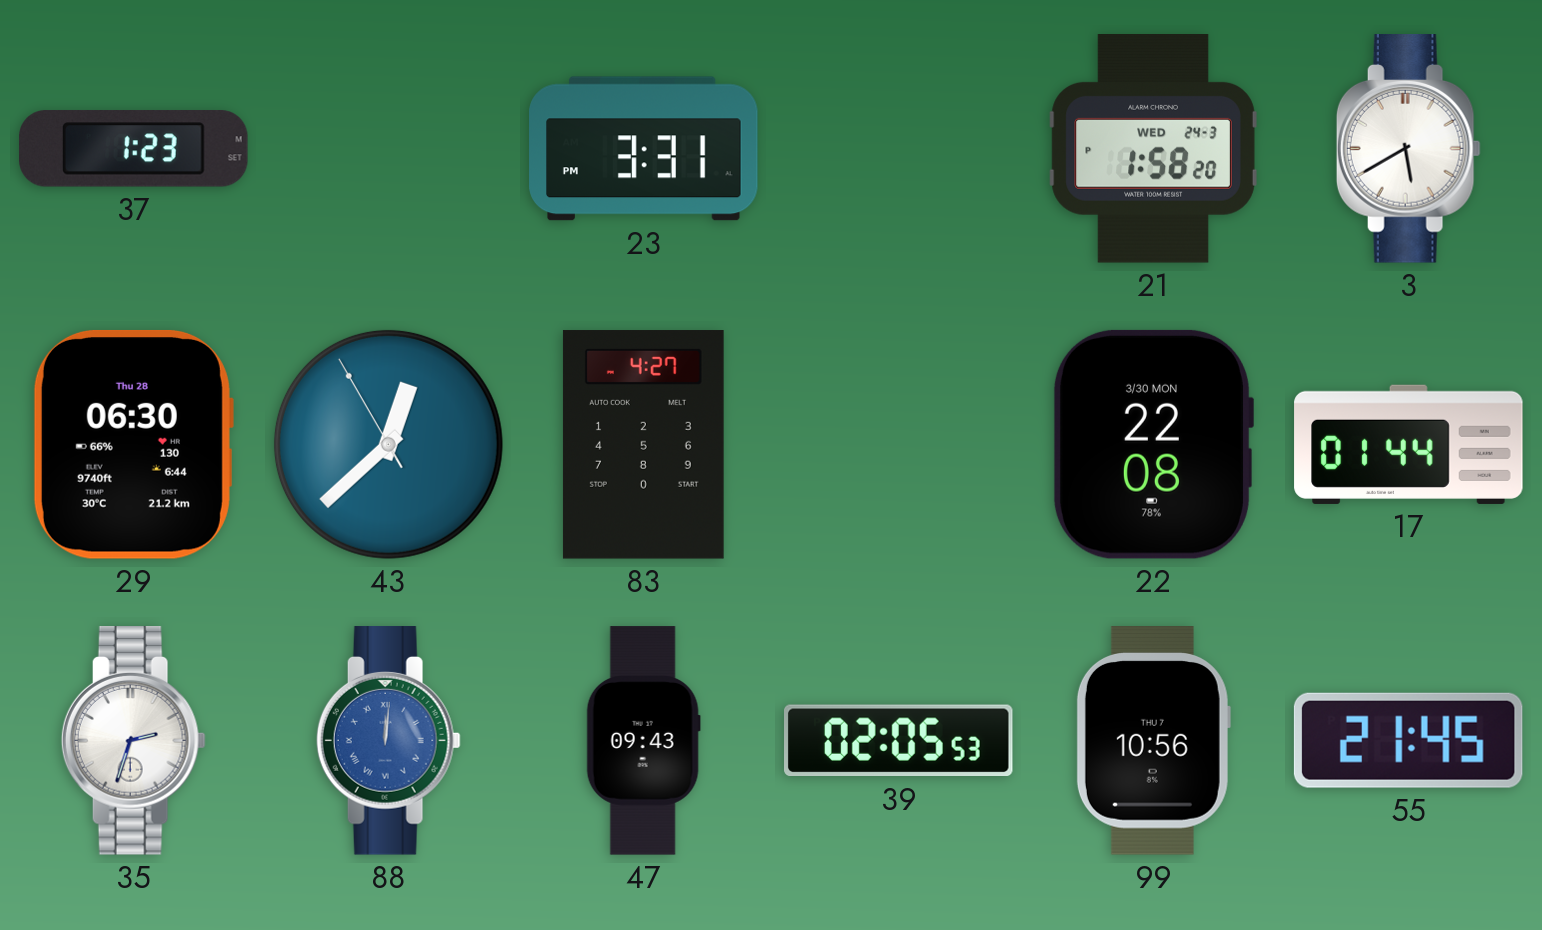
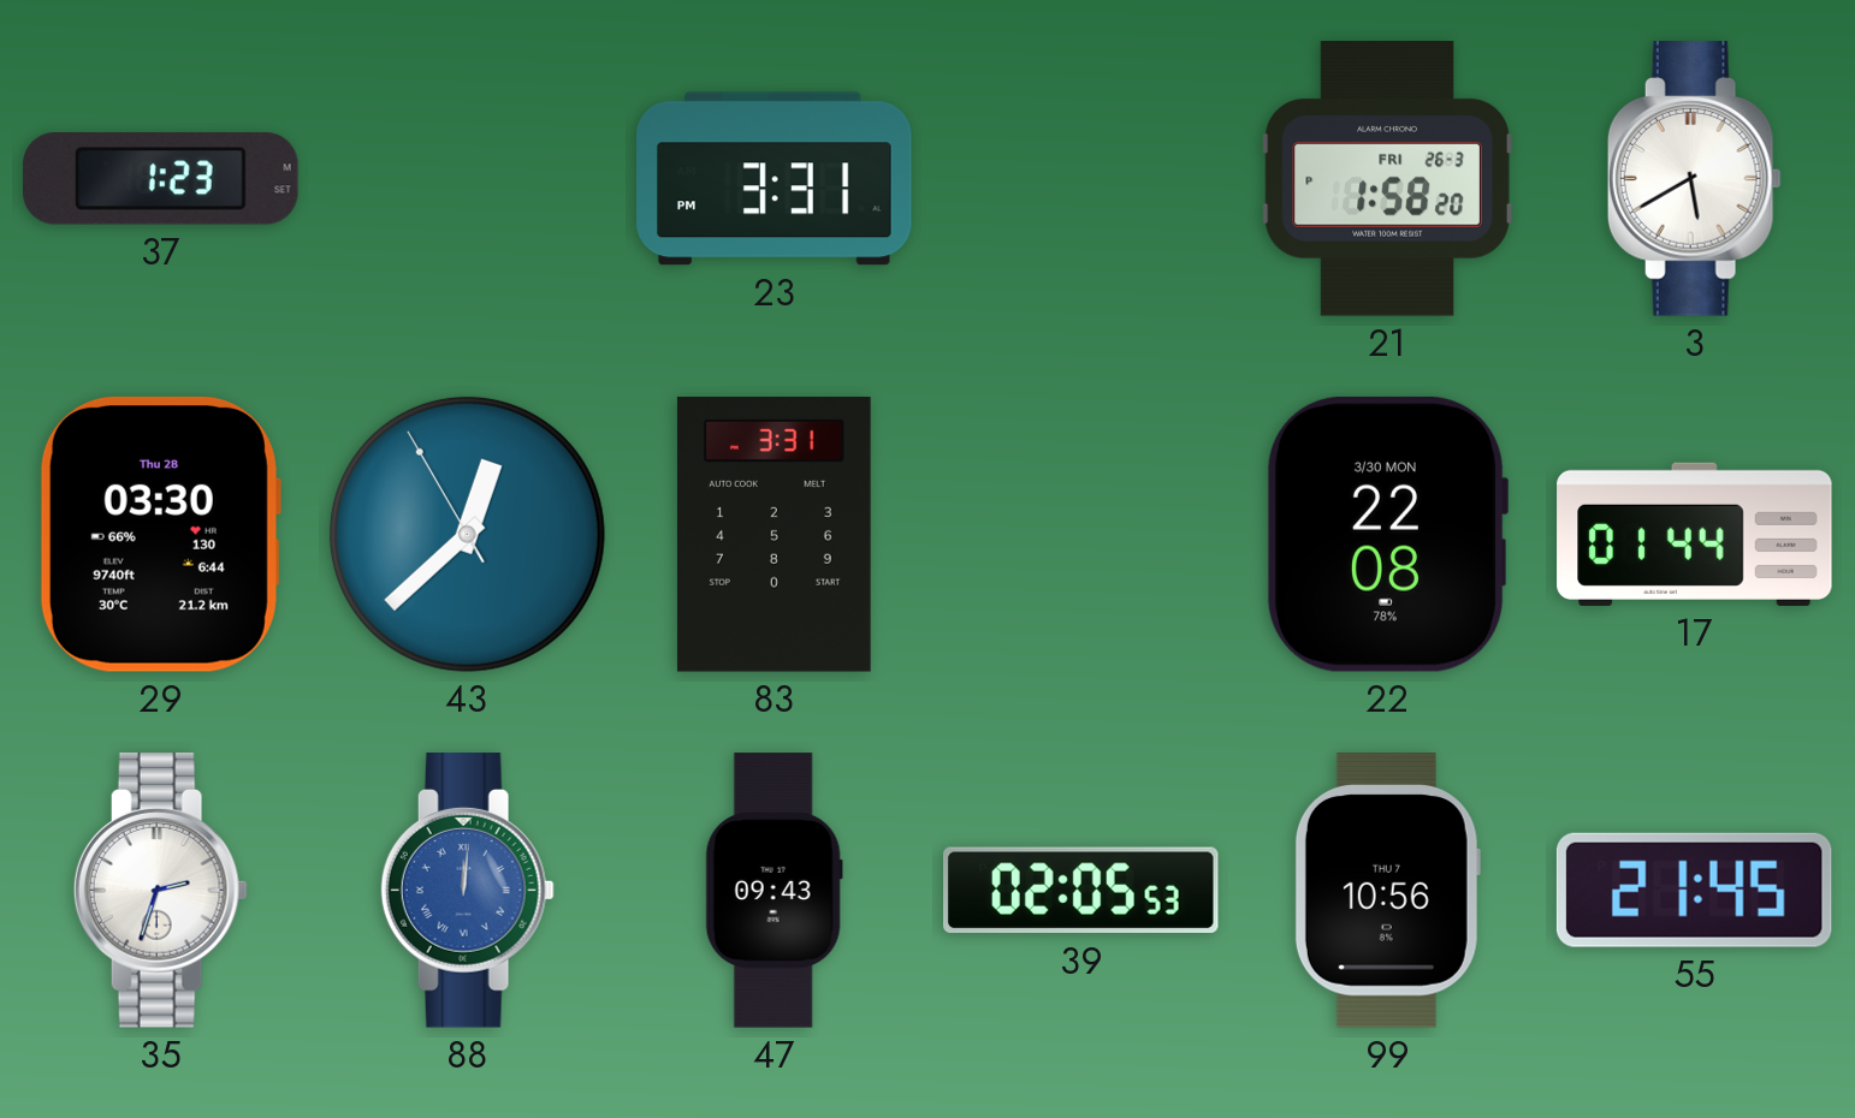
21 date: WED 24-3 -> FRI 26-3 (1387, 179)
29: 06:30 -> 03:30 (160, 534)
83: 4:27 -> 3:31 (774, 535)
